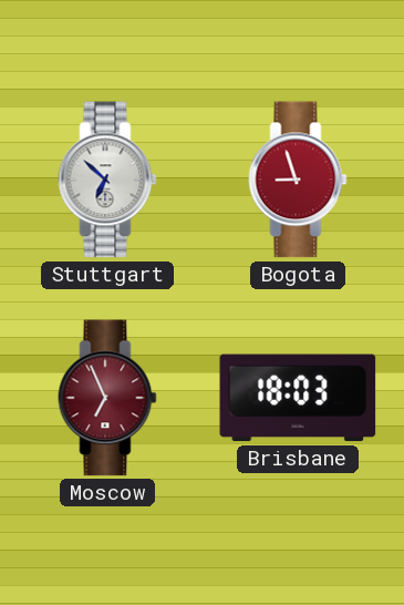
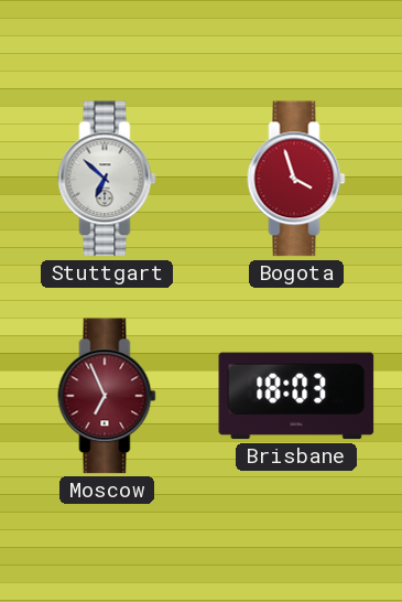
Bogota: 8:57 -> 3:57 (296, 179)
